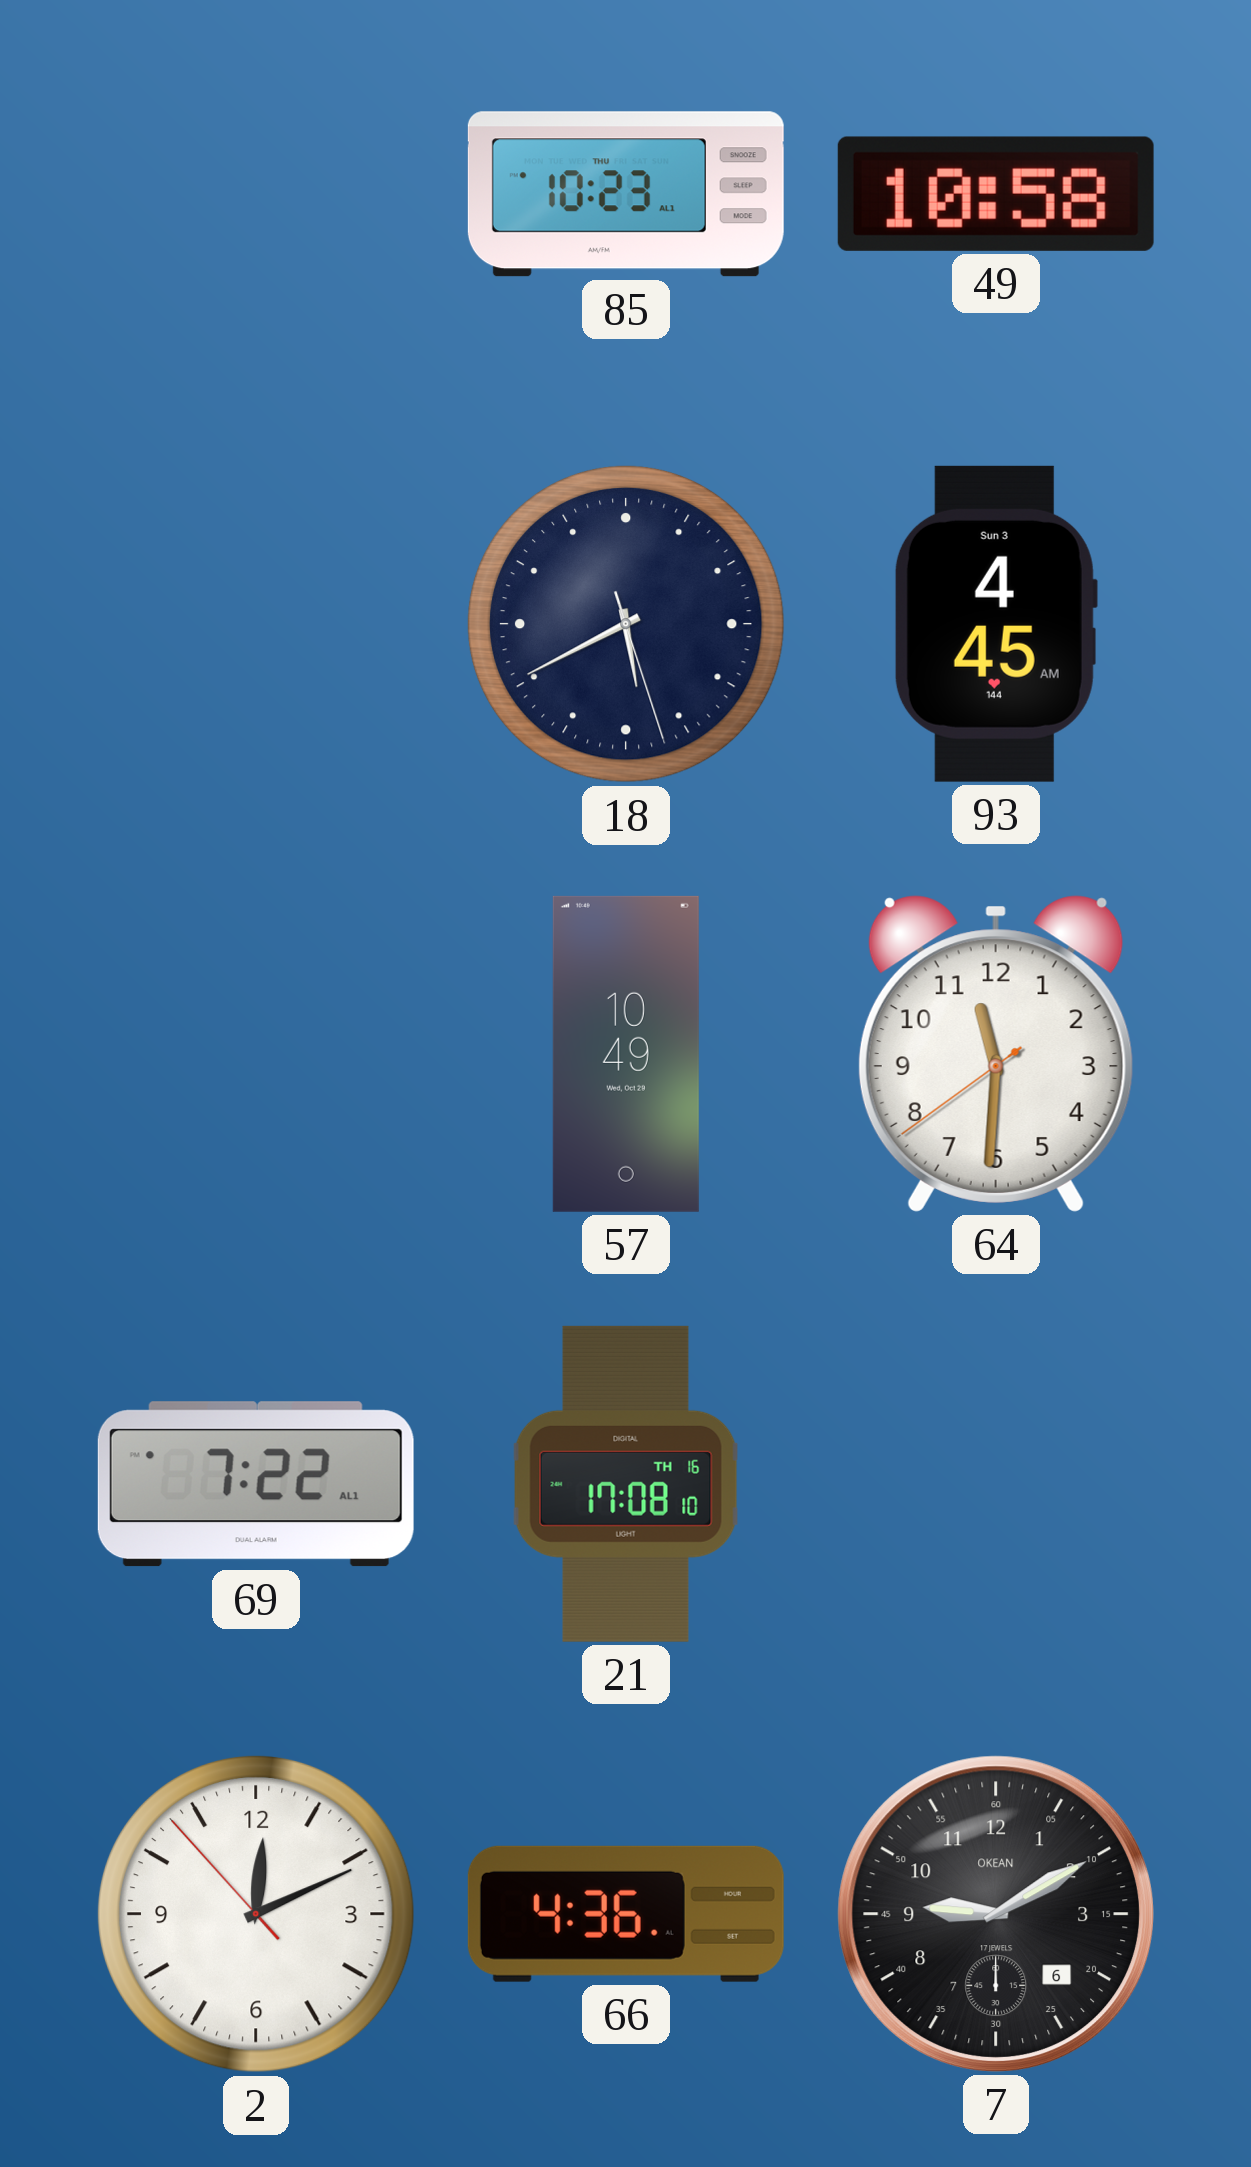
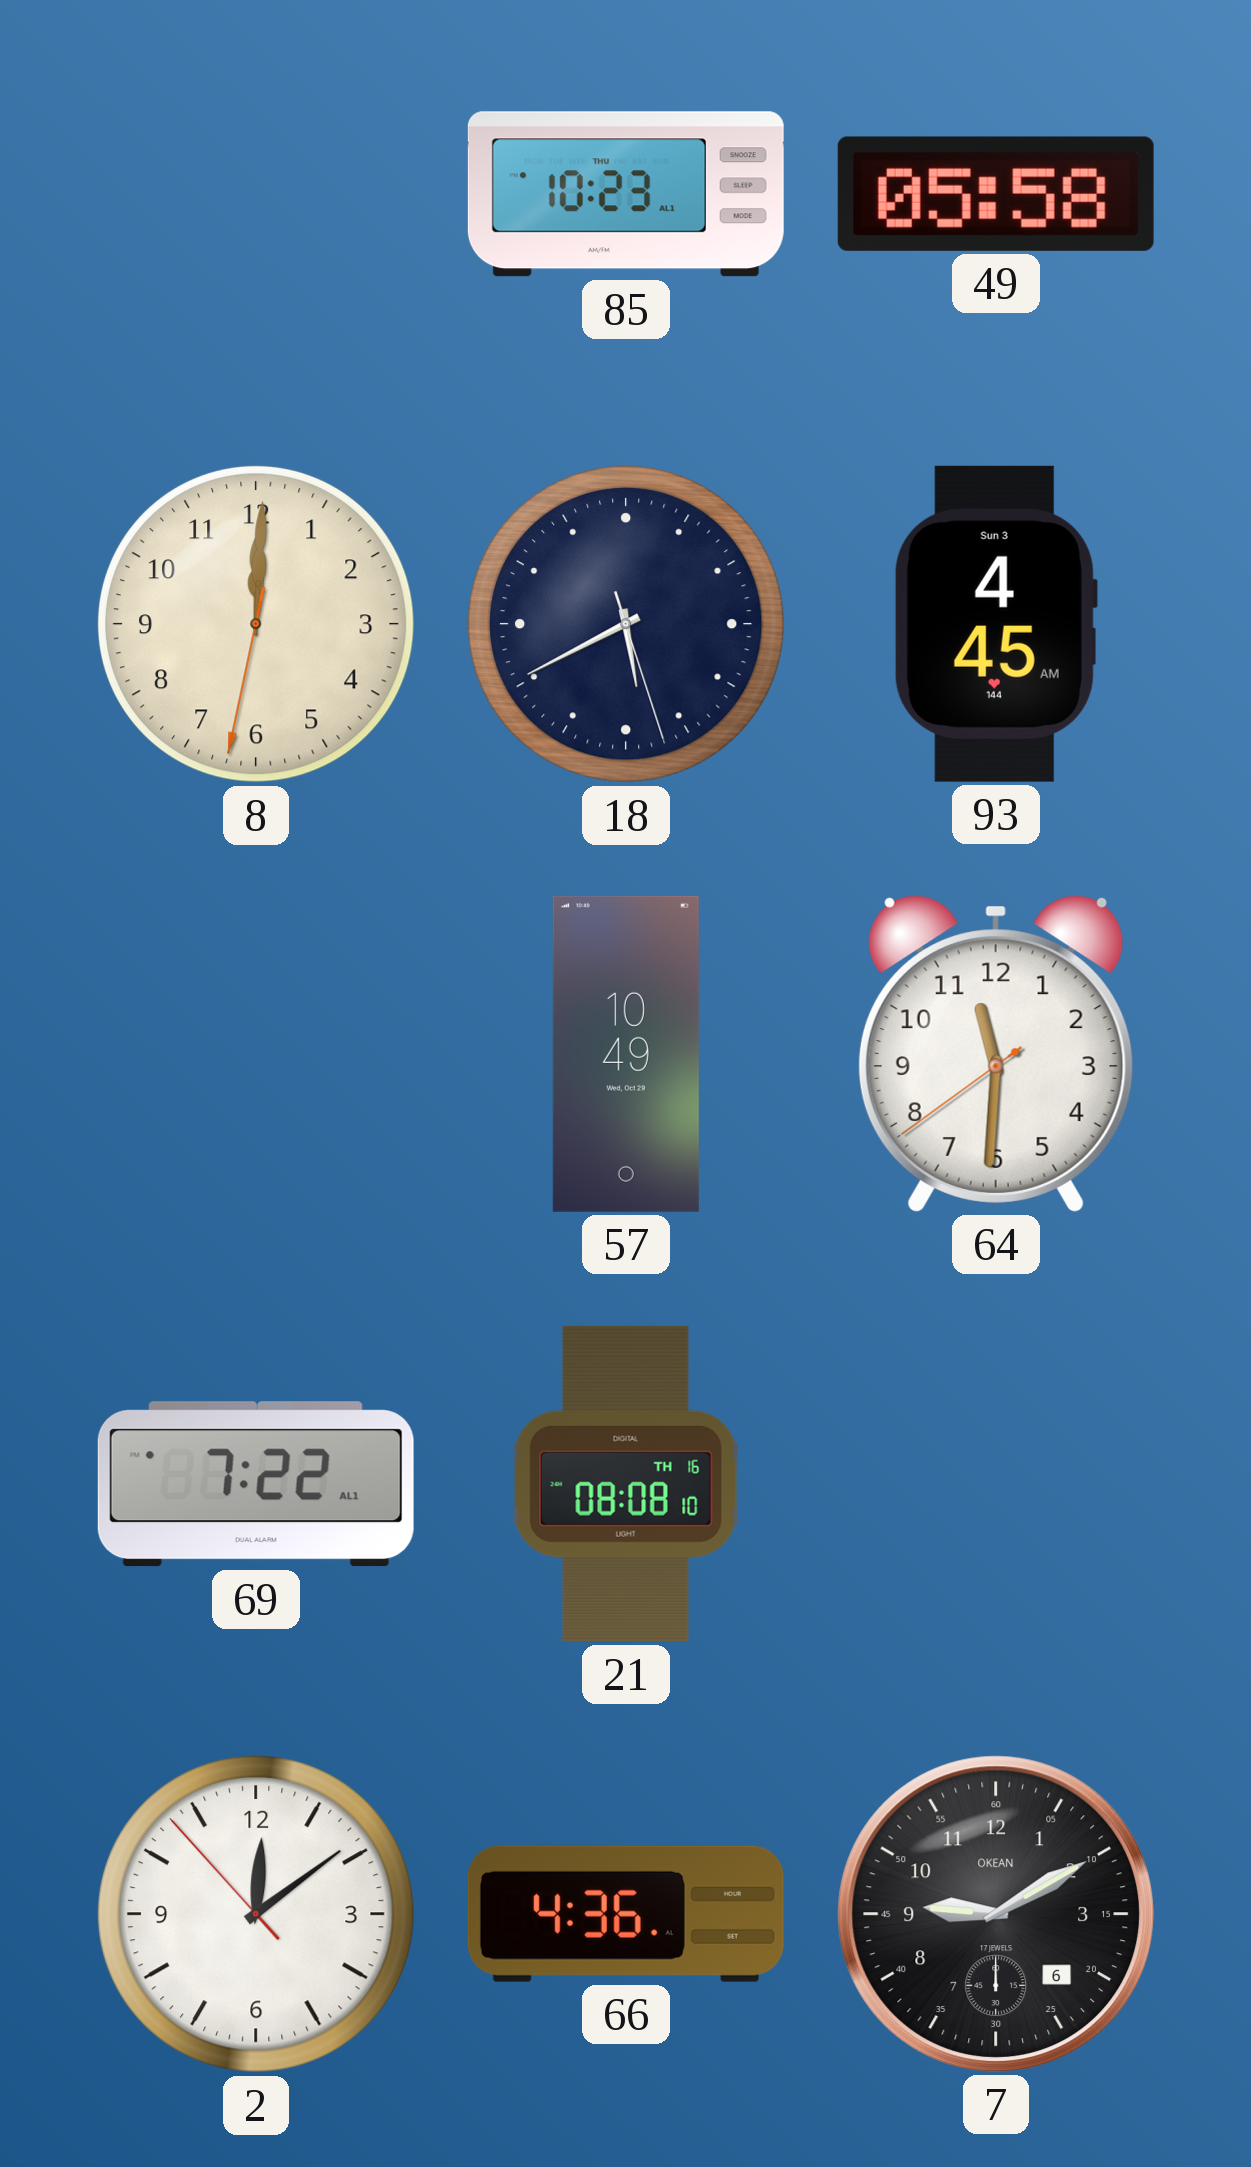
49: 10:58 -> 05:58 (996, 194)
8: none -> 12:00 (256, 624)
21: 17:08 -> 08:08 (626, 1484)
2: 12:10 -> 12:08 (256, 1914)
